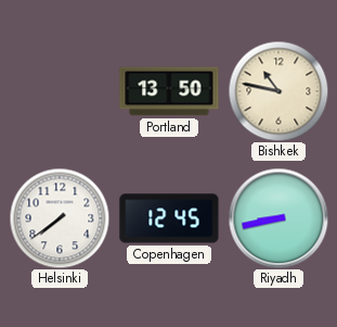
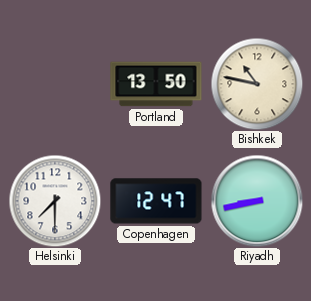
Helsinki: 7:39 -> 7:30 (55, 201)
Copenhagen: 12:45 -> 12:47 (156, 201)
